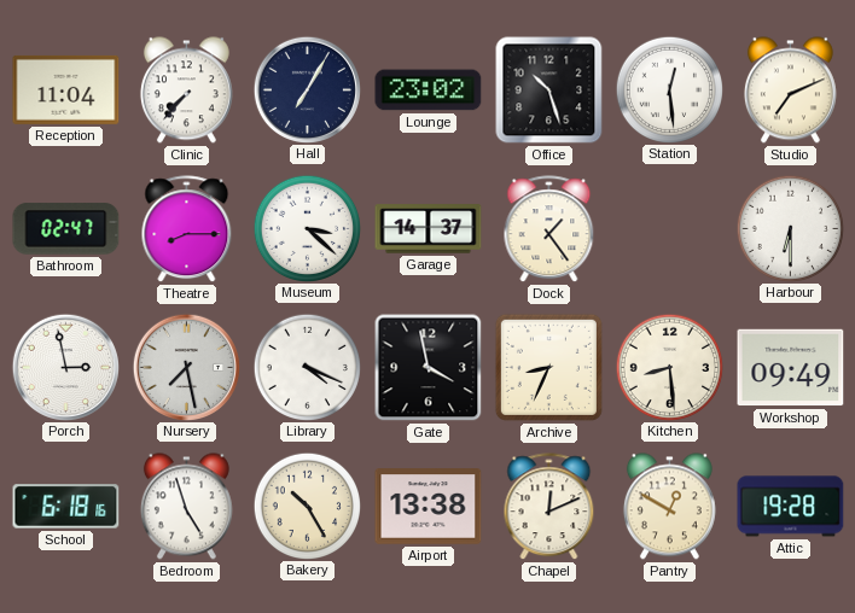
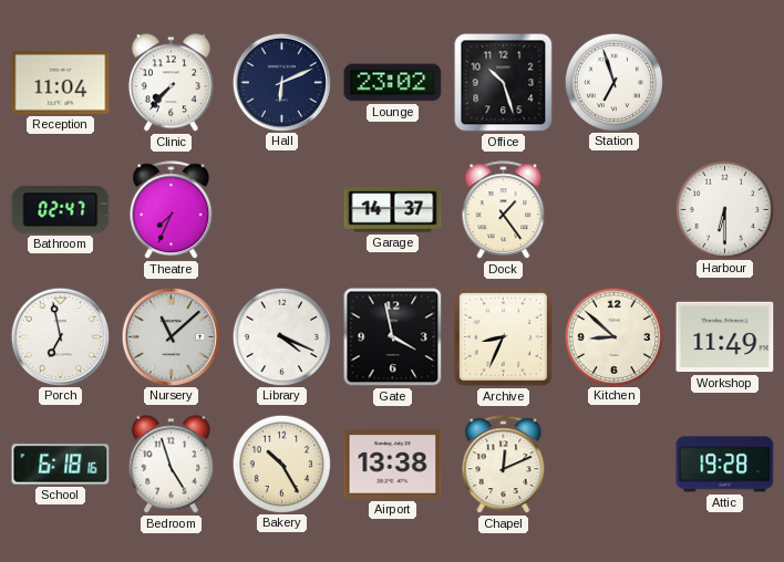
Hall: 7:05 -> 6:11 (281, 82)
Station: 12:29 -> 6:57 (613, 82)
Studio: 7:11 -> none (790, 91)
Theatre: 8:15 -> 7:34 (172, 210)
Museum: 3:22 -> none (307, 228)
Porch: 2:58 -> 6:58 (60, 336)
Nursery: 7:28 -> 11:08 (171, 336)
Kitchen: 8:29 -> 8:52 (613, 336)
Workshop: 09:49 -> 11:49 (725, 337)
Pantry: 12:50 -> none (669, 507)
